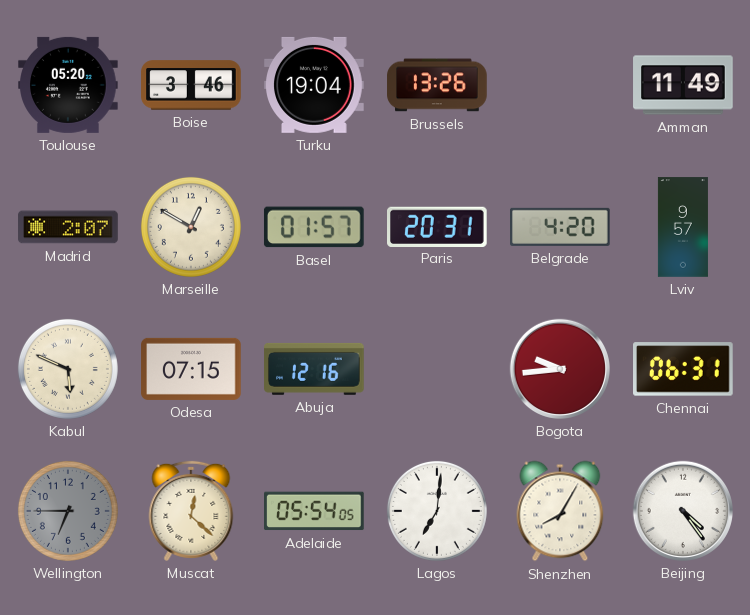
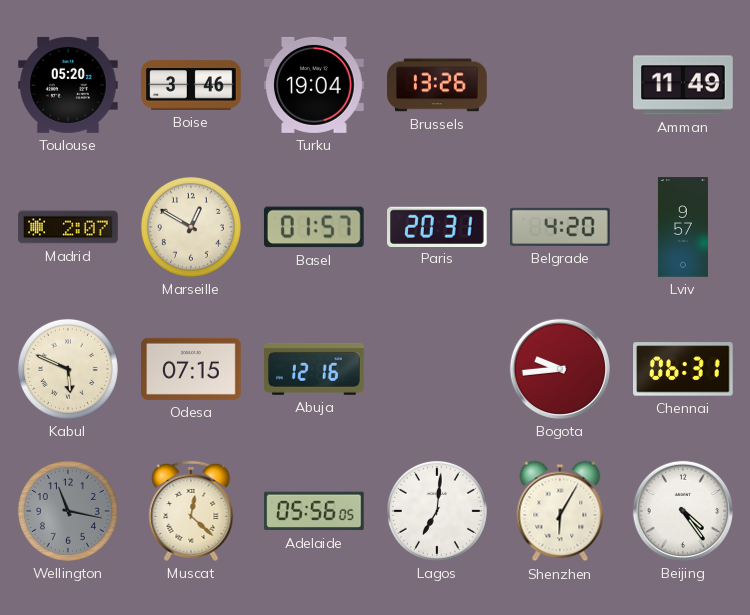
Wellington: 6:45 -> 11:17 (68, 511)
Adelaide: 05:54 -> 05:56 (315, 511)
Shenzhen: 8:05 -> 6:05 (560, 511)
